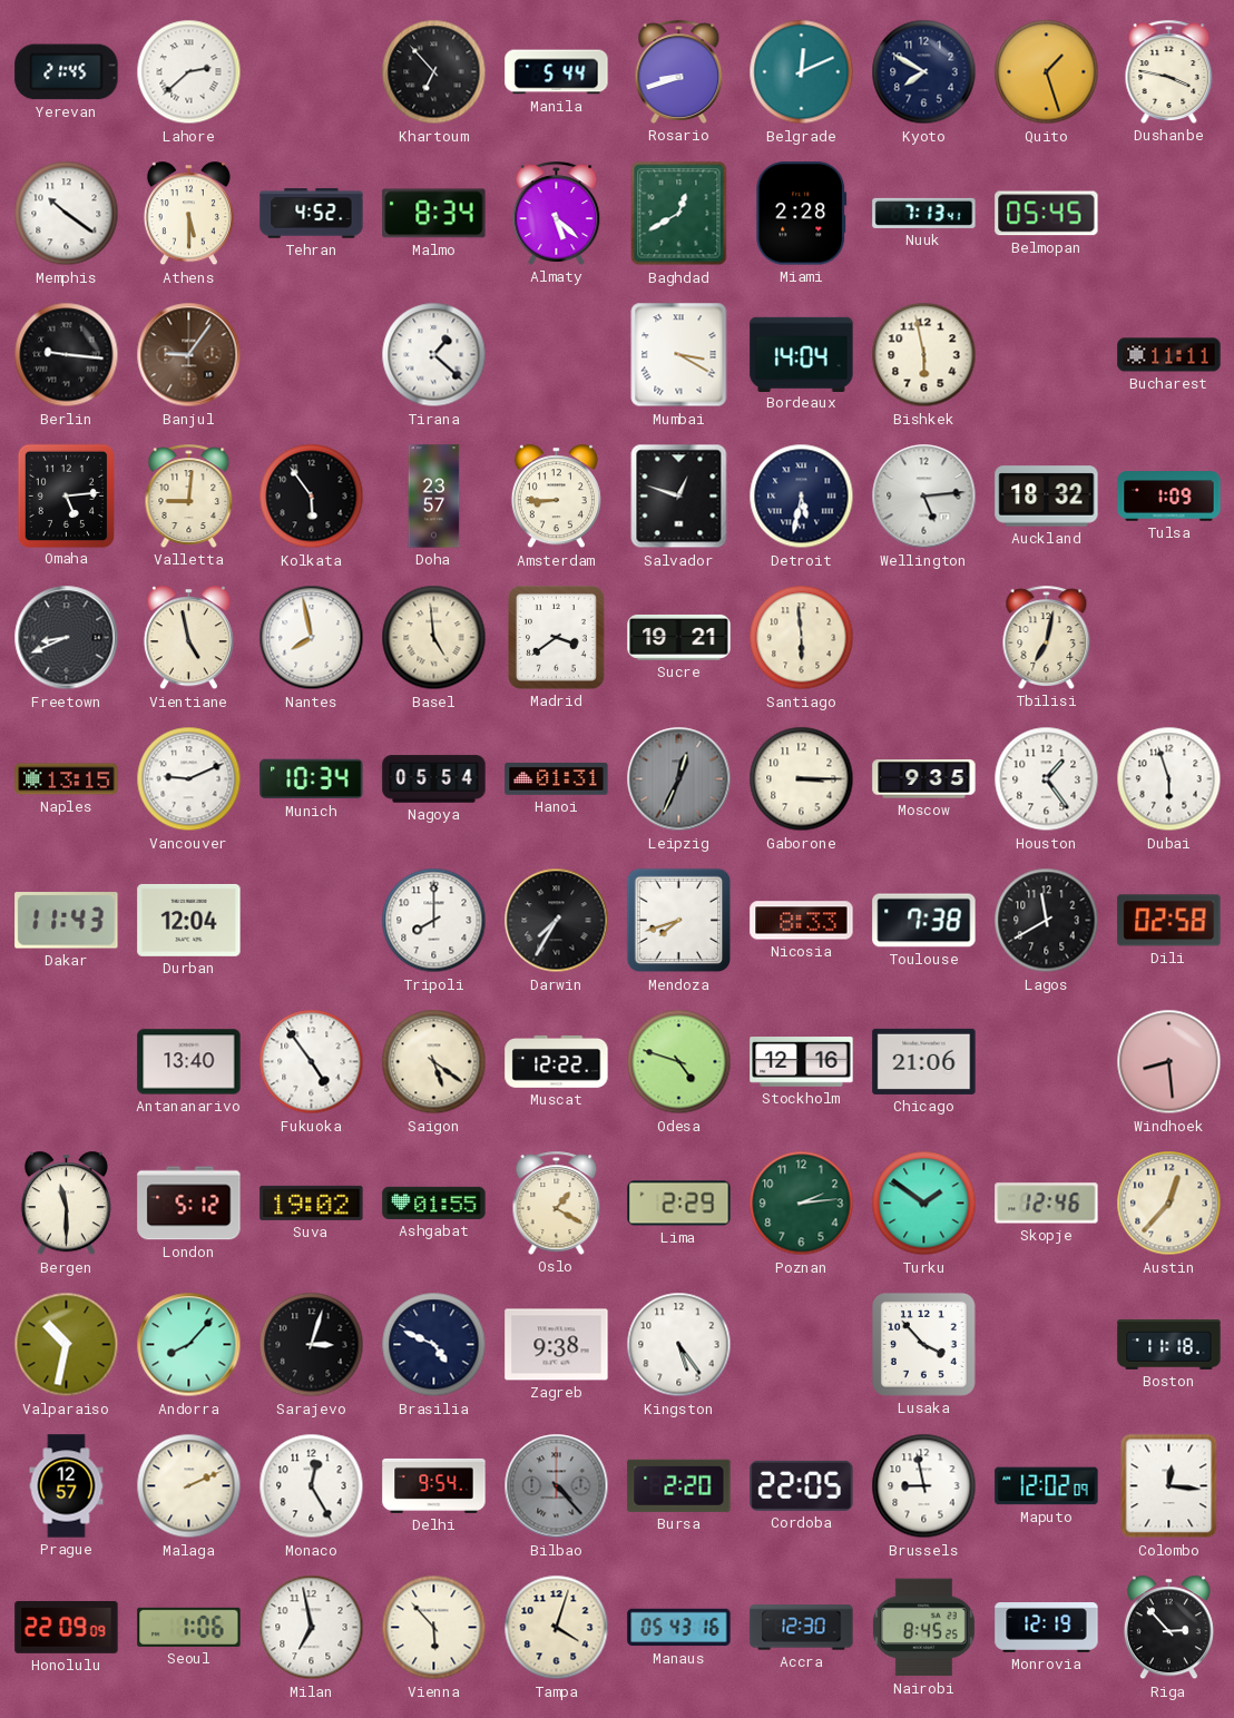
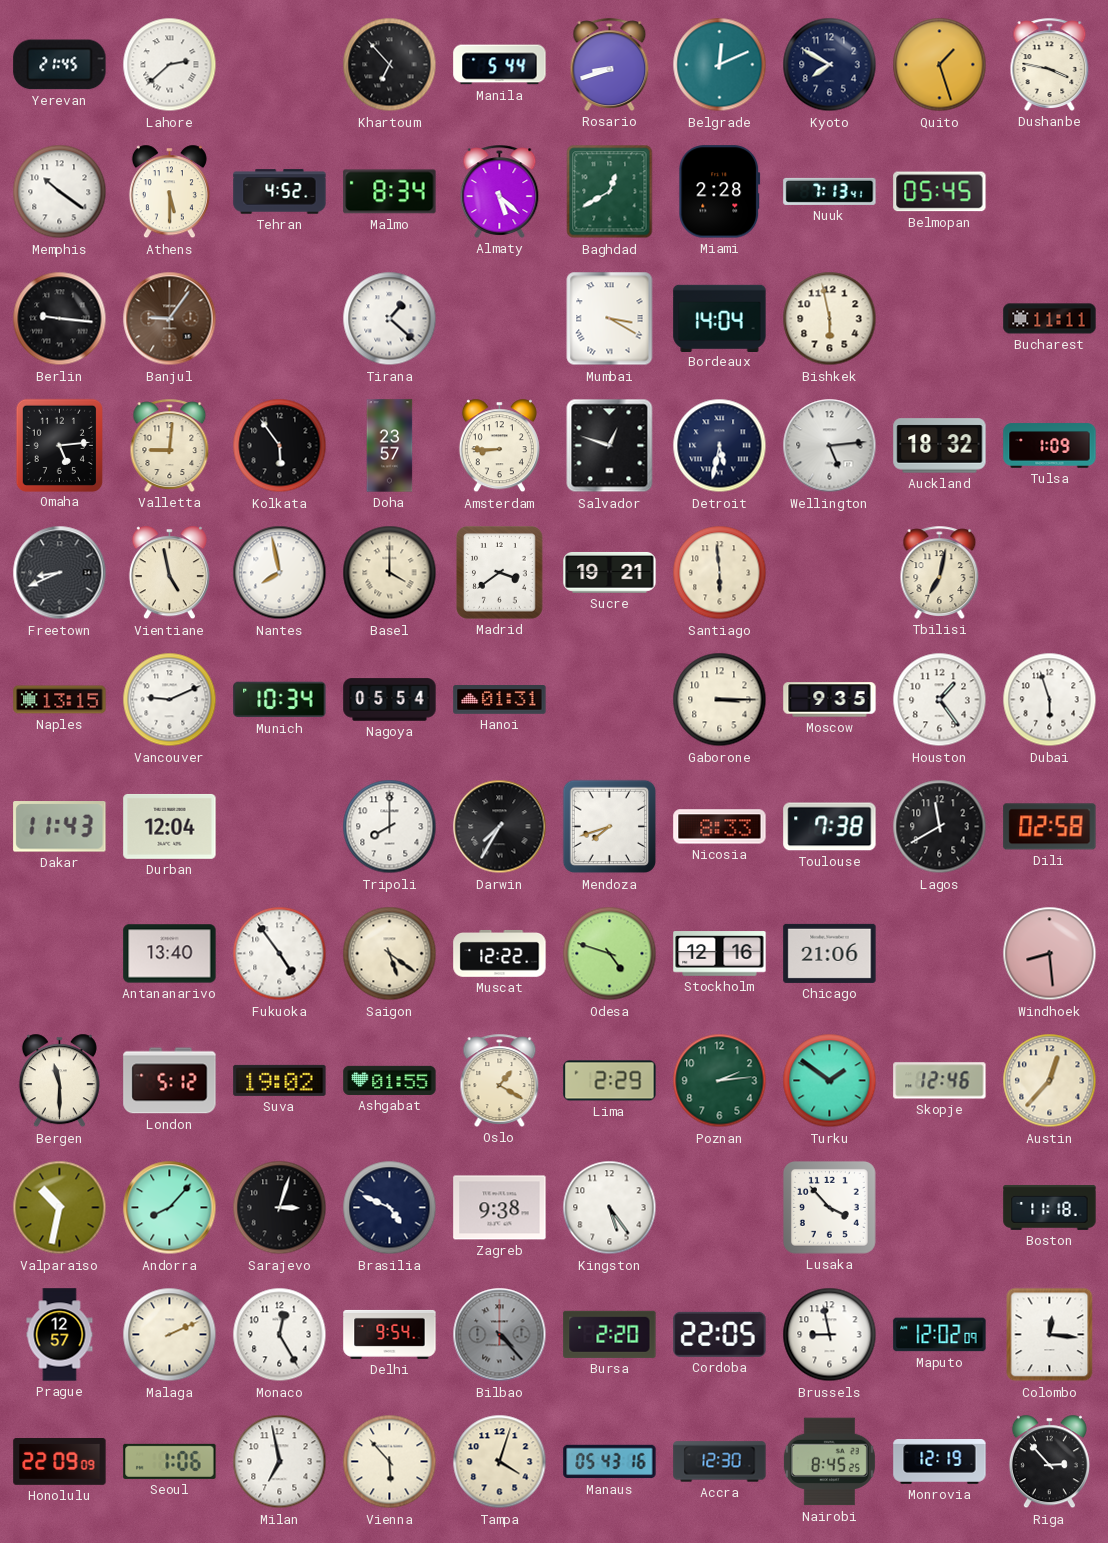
Basel: 4:59 -> 4:00 (390, 573)
Leipzig: 12:34 -> none (679, 779)
